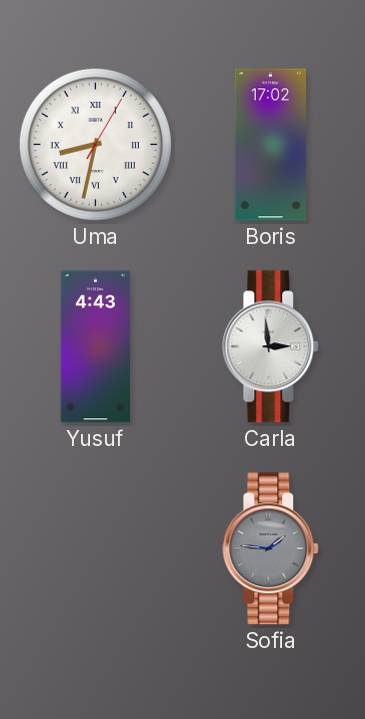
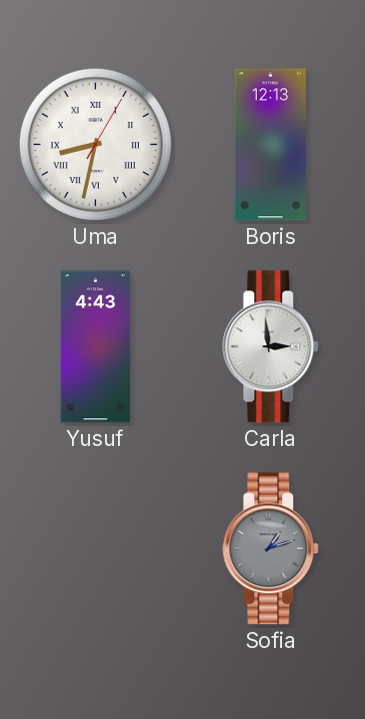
Boris: 17:02 -> 12:13 (271, 145)
Sofia: 1:46 -> 1:12 (271, 549)
